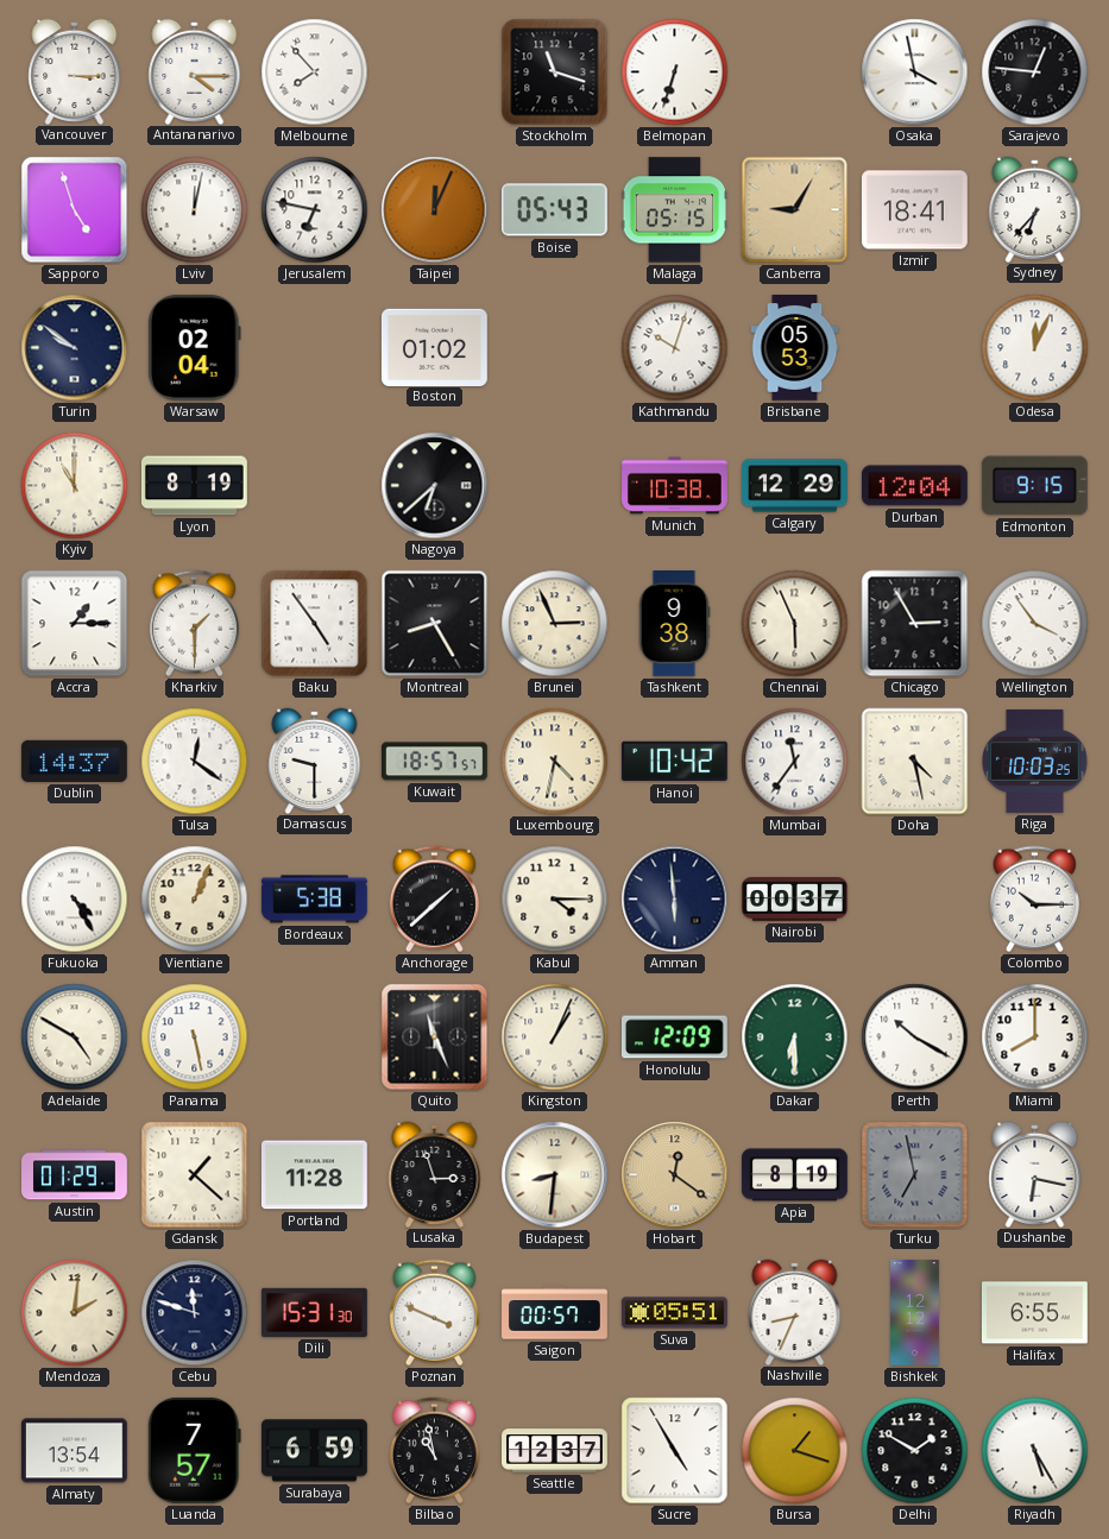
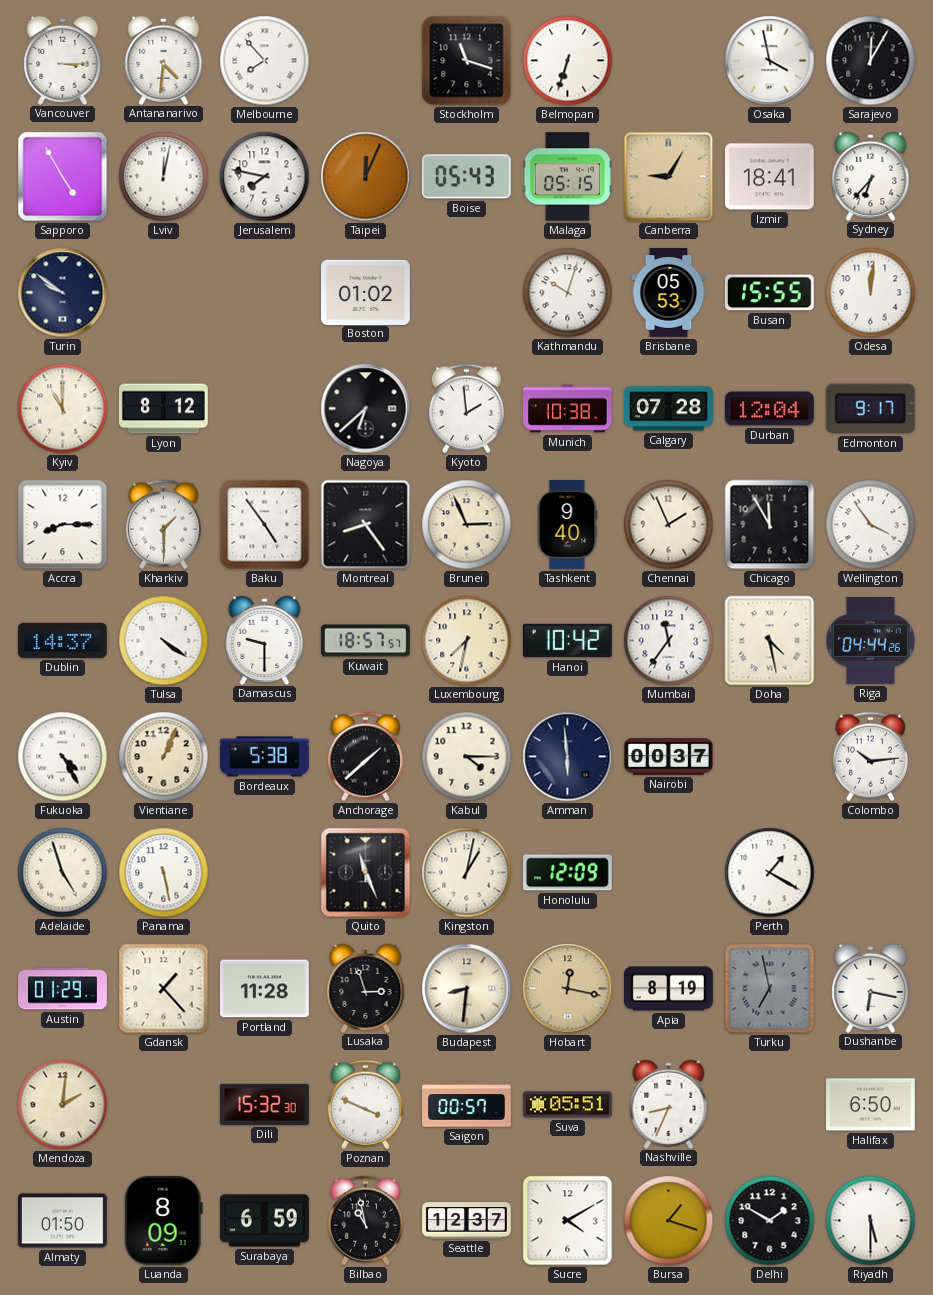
Antananarivo: 4:15 -> 4:31 (164, 60)
Sarajevo: 12:46 -> 12:05 (871, 61)
Sapporo: 4:57 -> 4:55 (63, 177)
Jerusalem: 6:47 -> 7:47 (265, 177)
Warsaw: 02:04 -> none (194, 347)
Busan: none -> 15:55 (769, 293)
Odesa: 12:04 -> 12:01 (871, 293)
Lyon: 8:19 -> 8:12 (163, 409)
Kyoto: none -> 1:59 (466, 409)
Calgary: 12:29 -> 07:28 (669, 409)
Edmonton: 9:15 -> 9:17 (870, 409)
Accra: 1:15 -> 8:15 (63, 525)
Montreal: 8:25 -> 8:24 (366, 525)
Tashkent: 9:38 -> 9:40 (567, 525)
Chennai: 5:56 -> 1:56 (669, 525)
Chicago: 2:55 -> 11:55 (770, 525)
Tulsa: 12:21 -> 4:21 (164, 641)
Luxembourg: 4:32 -> 7:32 (467, 641)
Riga: 10:03 -> 04:44 (871, 640)
Colombo: 10:15 -> 10:14 (870, 757)
Adelaide: 4:50 -> 4:57 (63, 873)
Kingston: 1:04 -> 1:02 (467, 873)
Dakar: 6:30 -> none (795, 1037)
Perth: 10:20 -> 1:20 (770, 873)
Miami: 8:00 -> none (1035, 1037)
Gdansk: 1:22 -> 1:23 (164, 989)
Hobart: 12:21 -> 12:17 (568, 989)
Cebu: 11:48 -> none (195, 1313)
Dili: 15:31 -> 15:32 (264, 1104)
Bishkek: 12:12 -> none (915, 1313)
Halifax: 6:55 -> 6:50 (870, 1105)
Almaty: 13:54 -> 01:50 (62, 1221)
Luanda: 7:57 -> 8:09 (163, 1220)
Sucre: 4:55 -> 4:10 (568, 1221)
Riyadh: 5:25 -> 5:30 (871, 1221)
